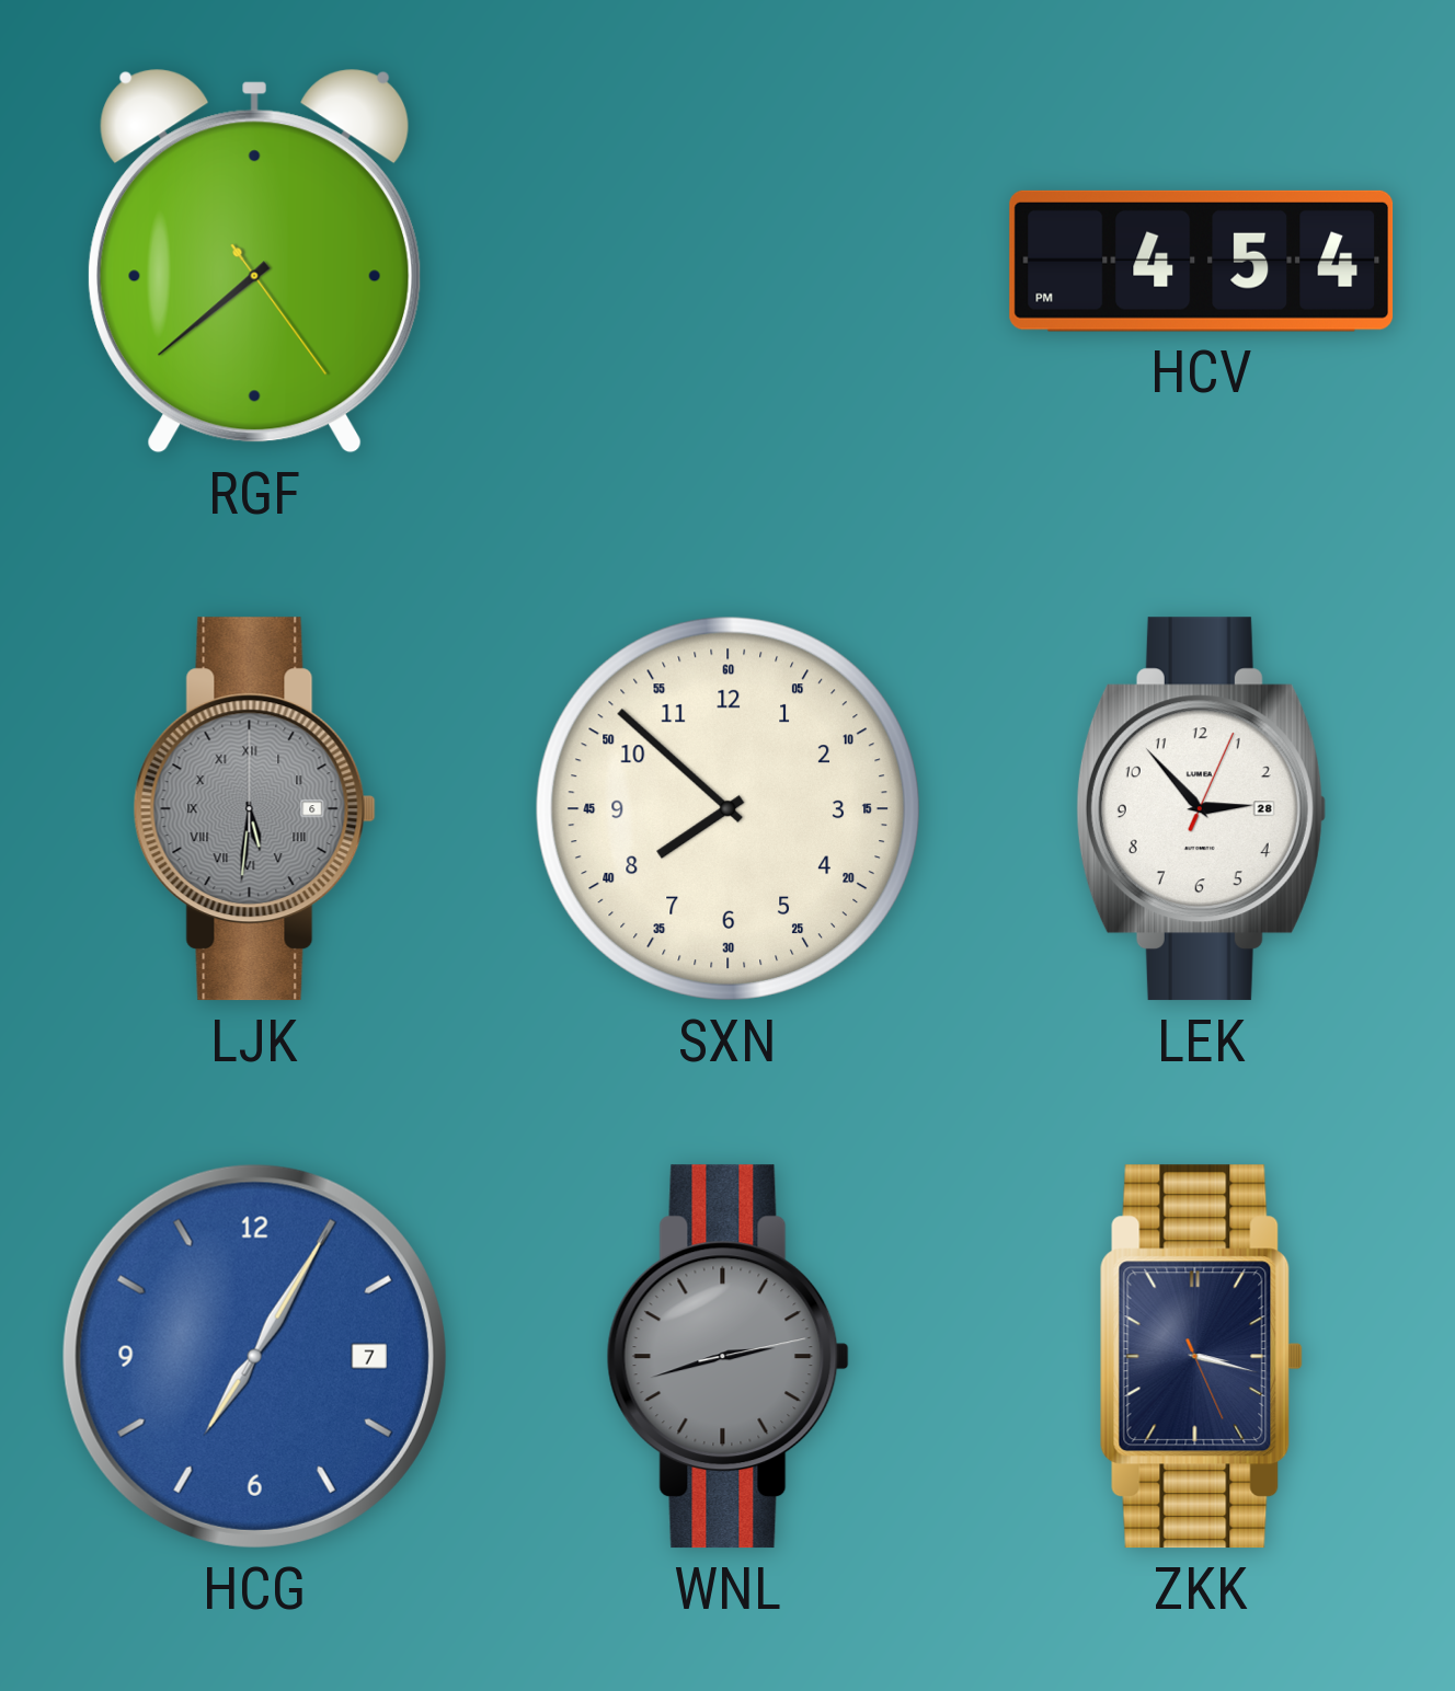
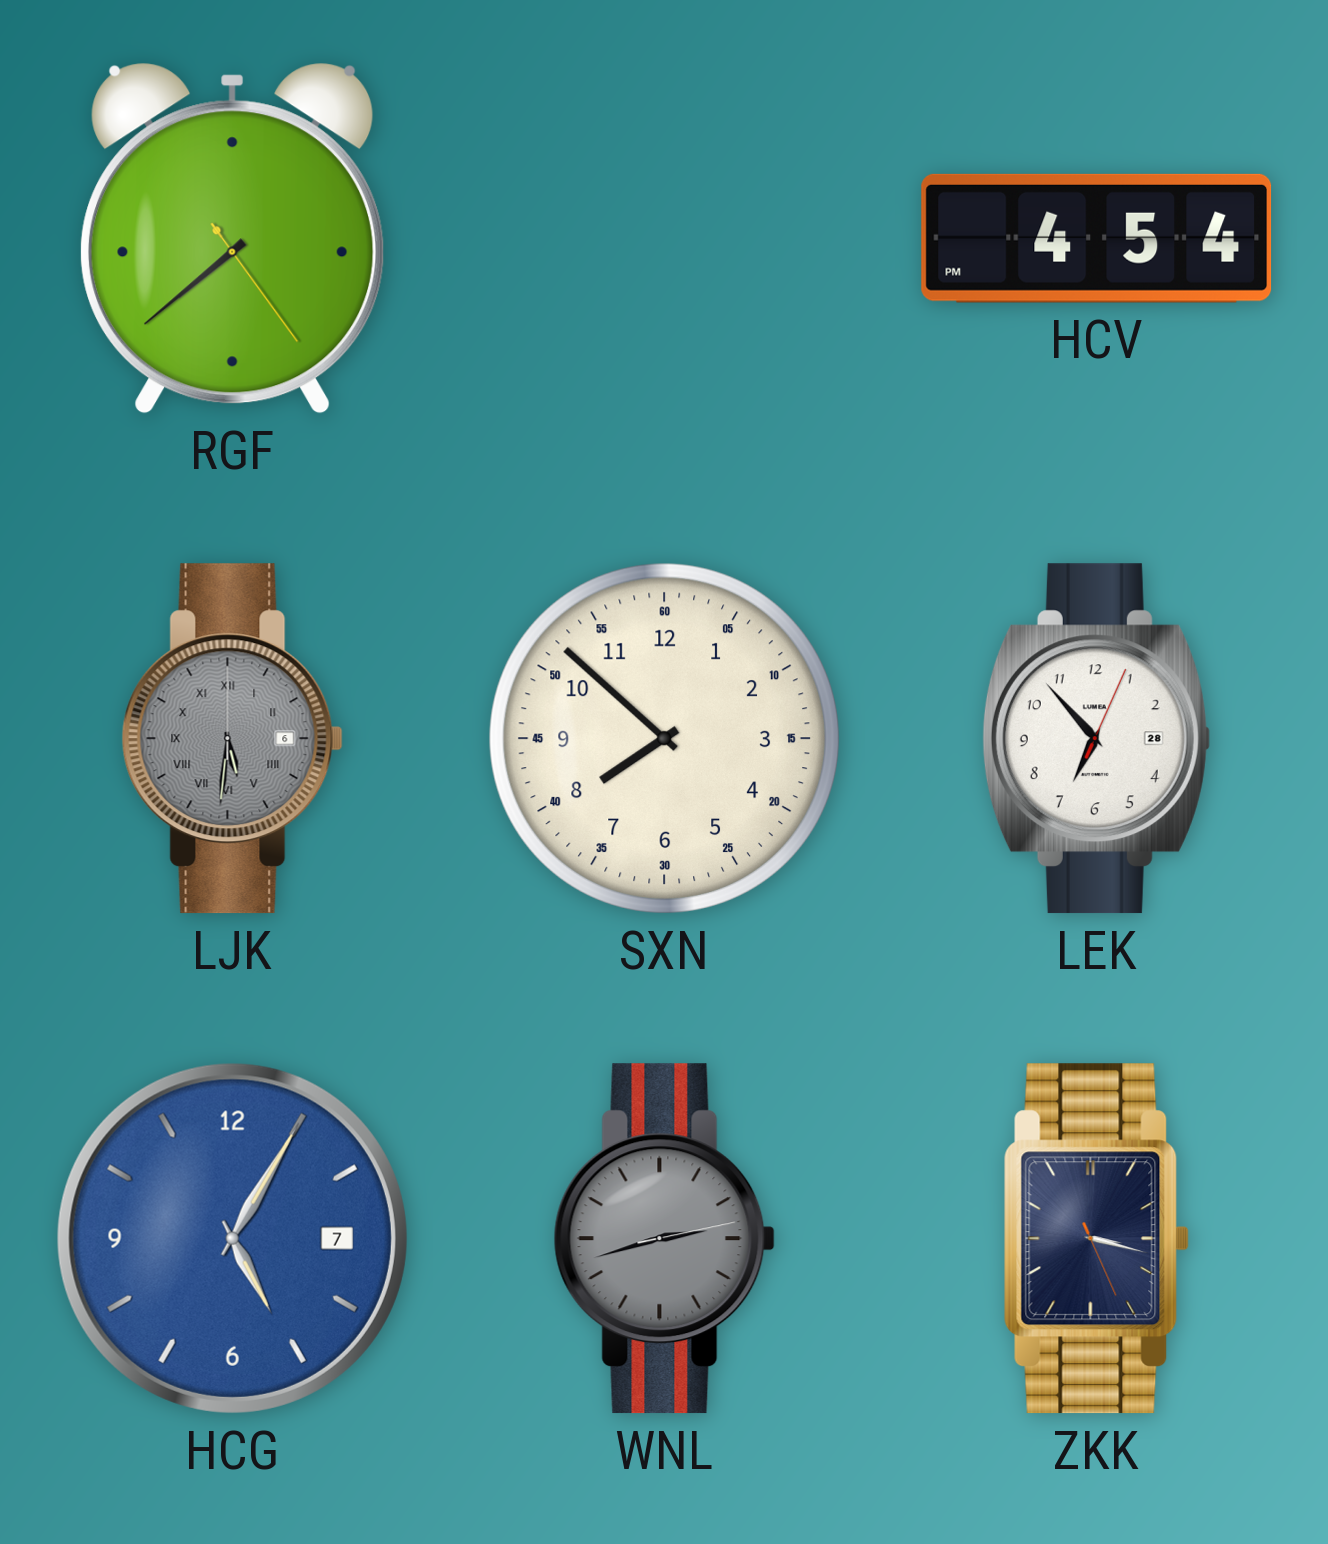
LEK: 2:53 -> 6:53 (1096, 739)
HCG: 7:05 -> 5:05 (232, 1238)
